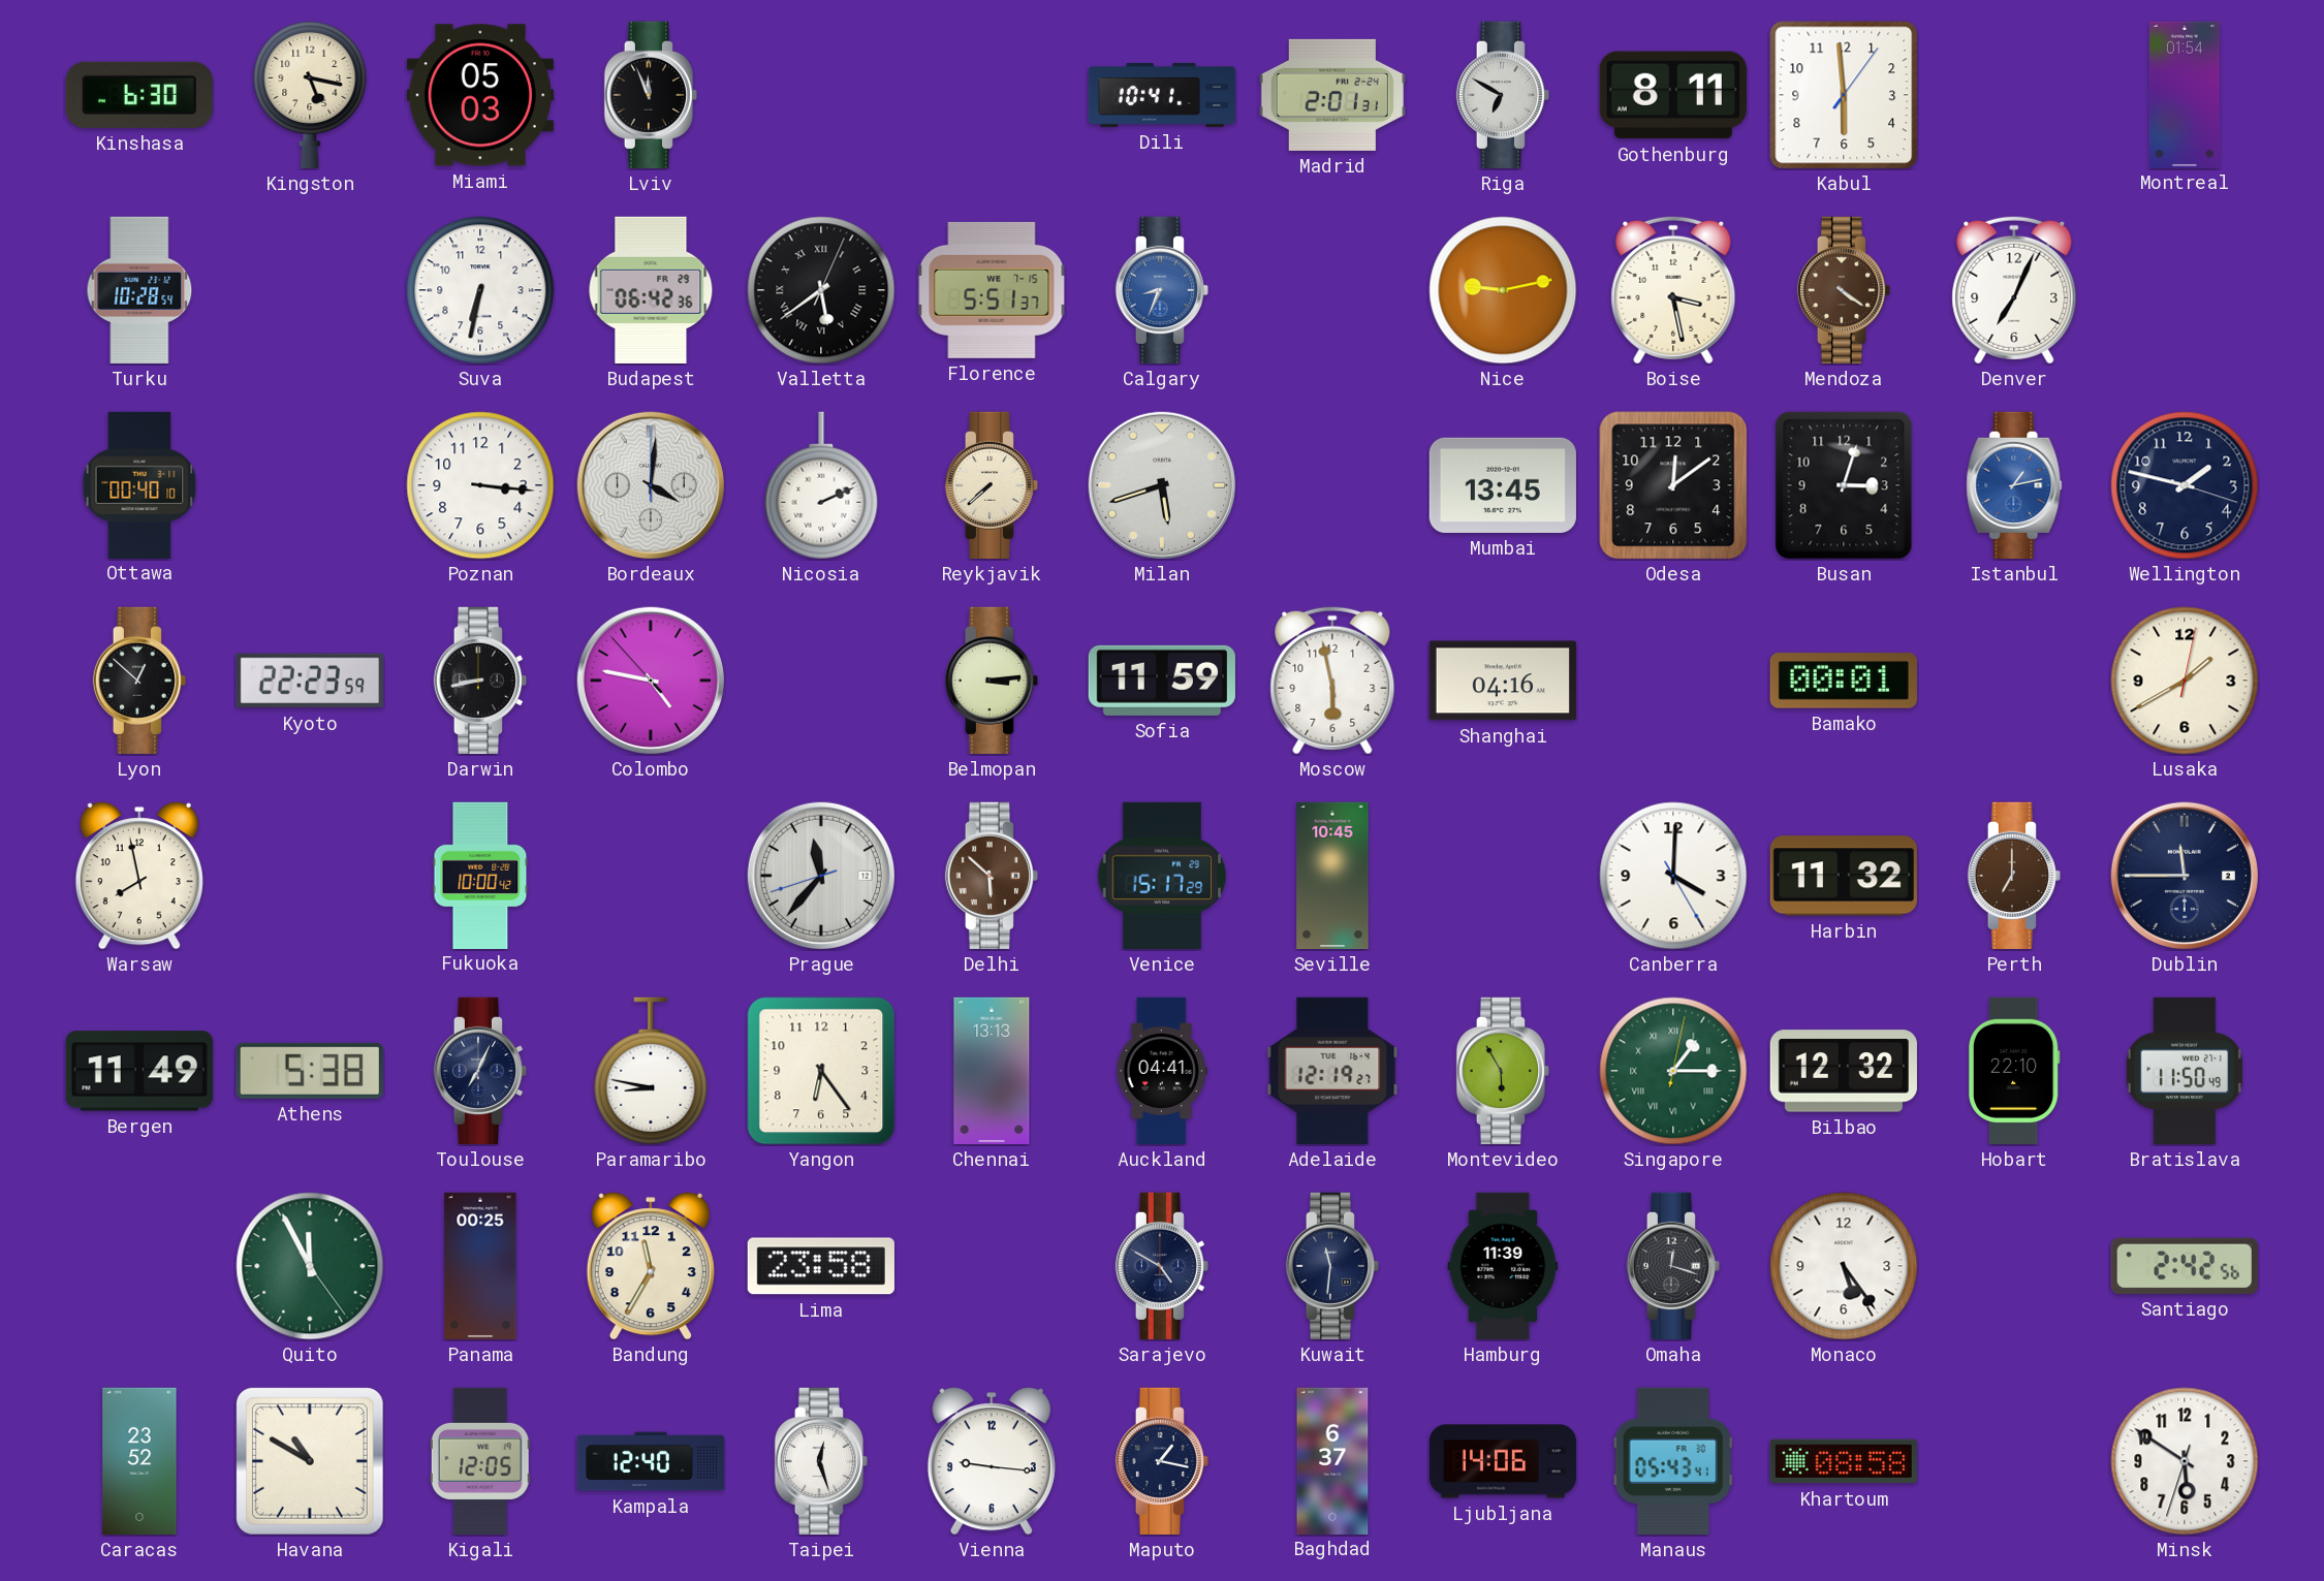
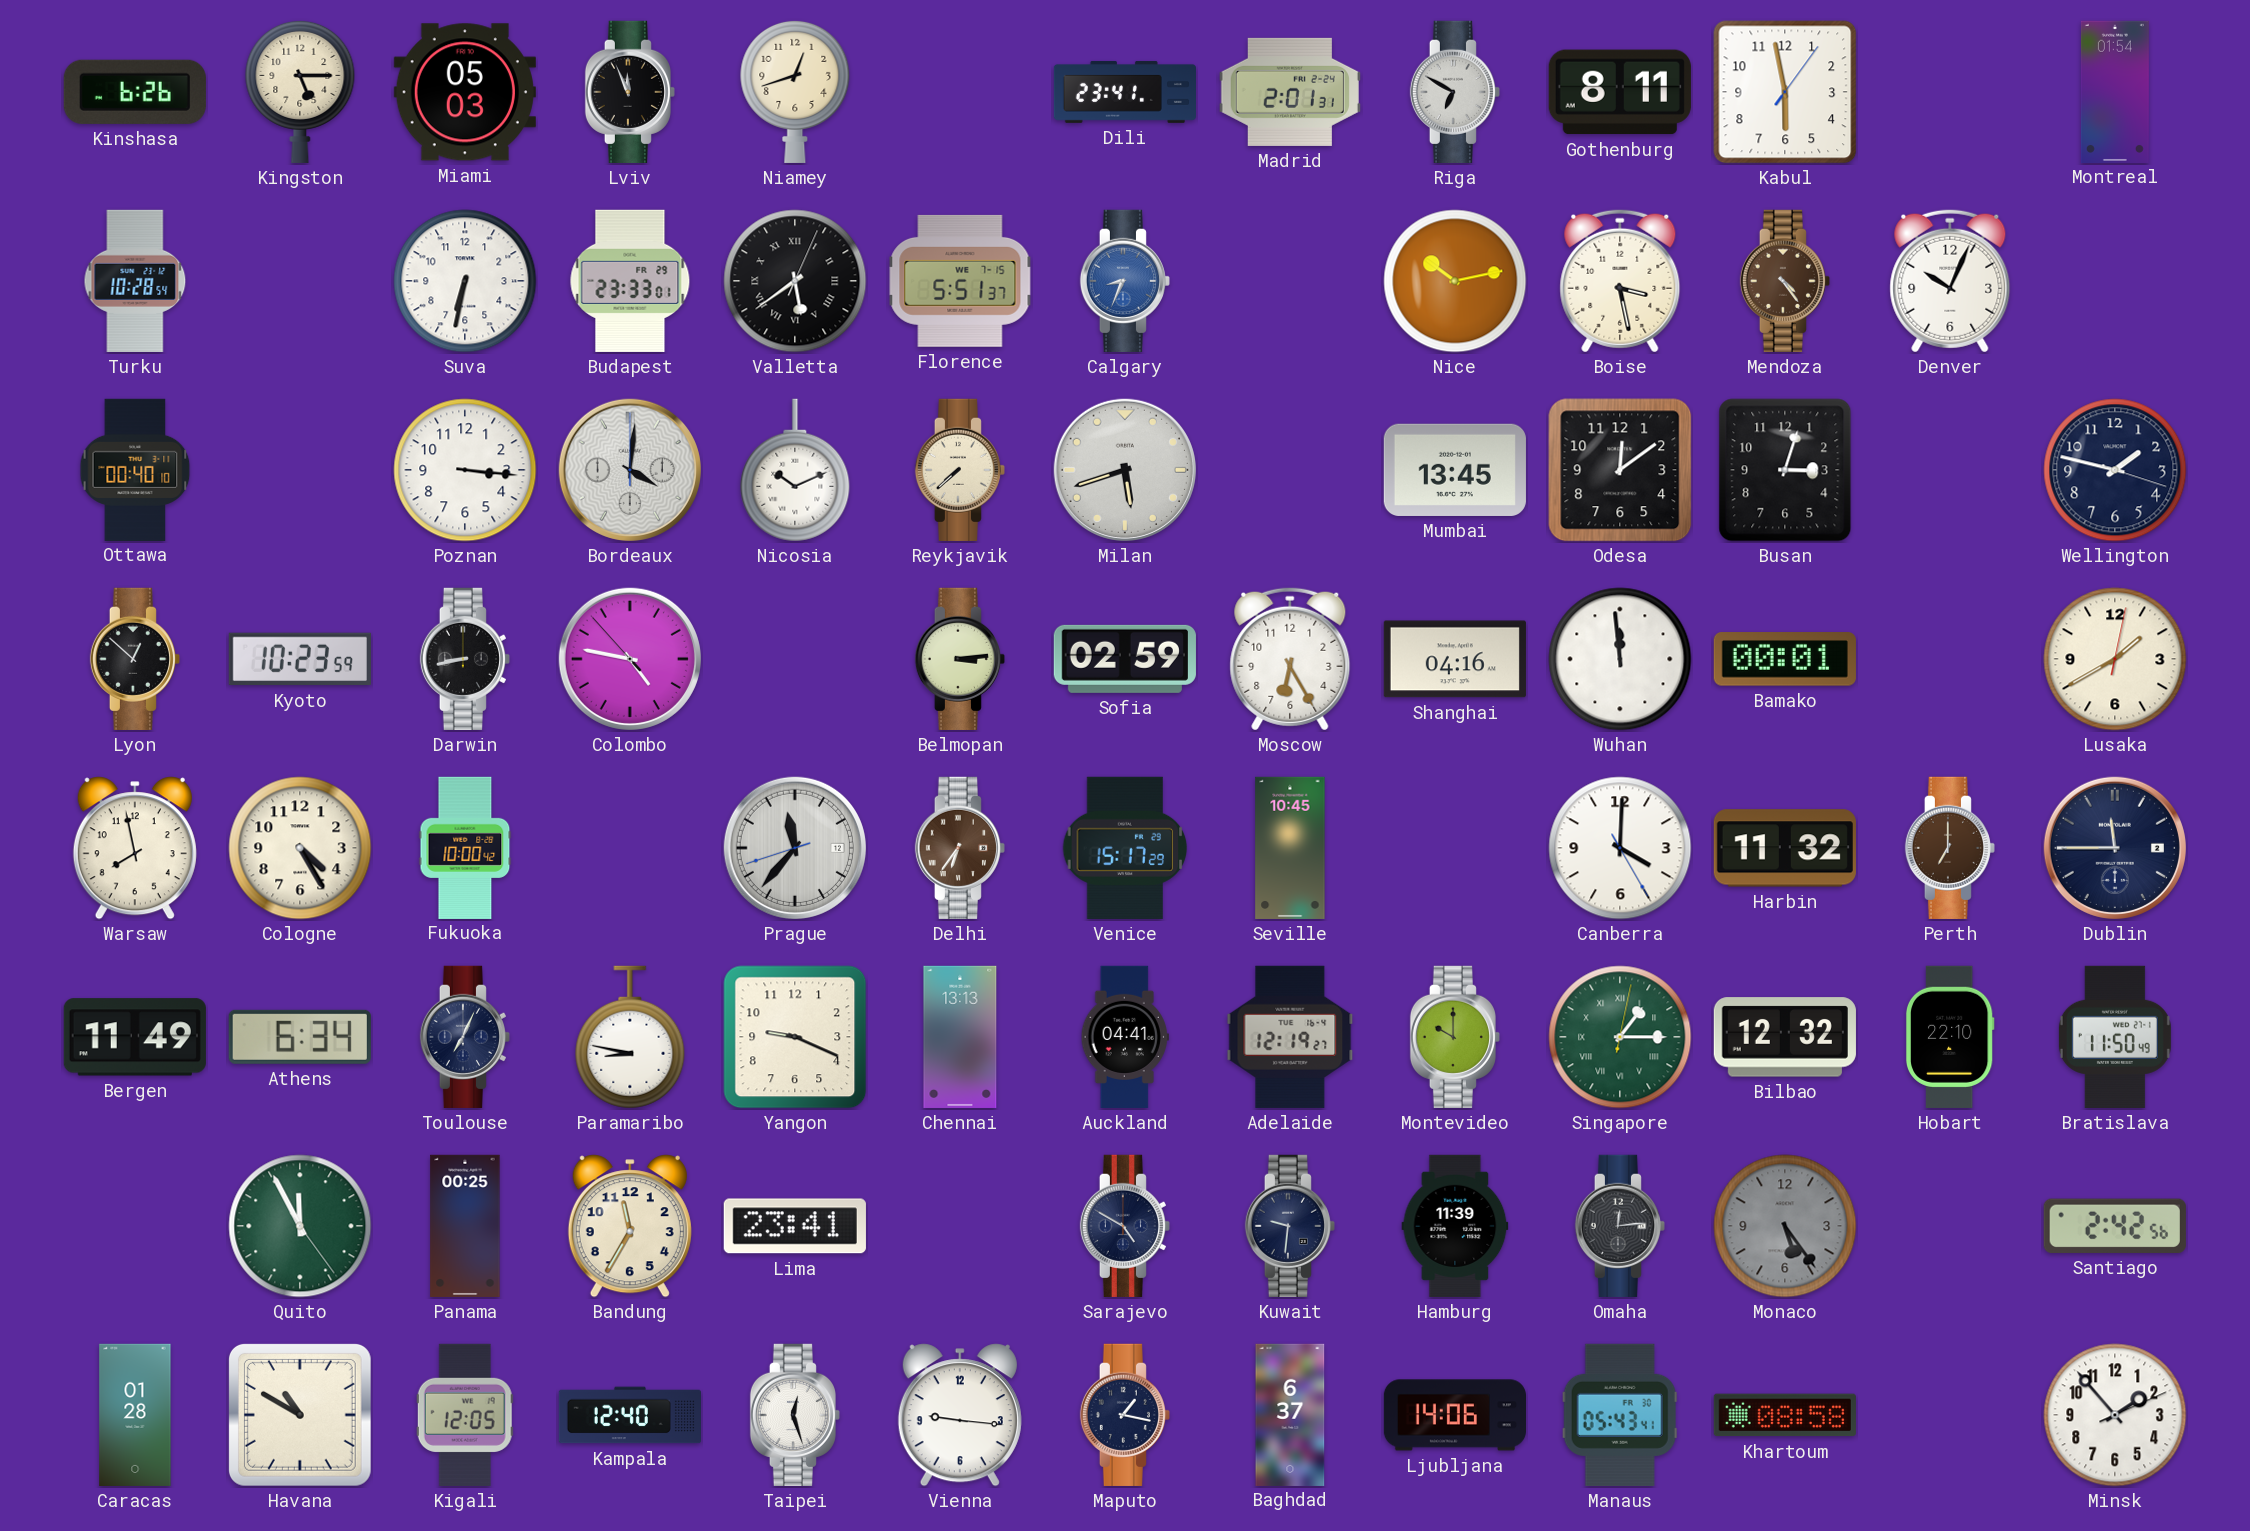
Kinshasa: 6:30 -> 6:26 (135, 92)
Kingston: 5:17 -> 5:15 (300, 91)
Niamey: none -> 12:42 (795, 91)
Dili: 10:41 -> 23:41 (1124, 92)
Kabul: 5:59 -> 5:58 (1785, 92)
Budapest: 06:42 -> 23:33 (630, 281)
Nice: 9:13 -> 10:13 (1455, 281)
Mendoza: 4:21 -> 4:24 (1785, 281)
Denver: 7:04 -> 10:04 (1950, 281)
Nicosia: 2:11 -> 10:11 (795, 470)
Istanbul: 1:13 -> none (2014, 485)
Kyoto: 22:23 -> 10:23 (300, 659)
Sofia: 11:59 -> 02:59 (1125, 659)
Moscow: 5:58 -> 6:25 (1290, 659)
Wuhan: none -> 11:59 (1620, 659)
Cologne: none -> 4:25 (300, 848)
Delhi: 5:52 -> 6:36 (960, 848)
Athens: 5:38 -> 6:34 (300, 1037)
Yangon: 6:24 -> 9:19 (795, 1037)
Montevideo: 5:55 -> 10:00 (1455, 1037)
Lima: 23:58 -> 23:41 (795, 1226)
Kuwait: 11:31 -> 9:31 (1290, 1226)
Omaha: 12:18 -> 12:14 (1620, 1226)
Monaco dial: white -> grey (1785, 1226)
Caracas: 23:52 -> 01:28 (135, 1415)
Minsk: 5:50 -> 1:53 (2115, 1415)
